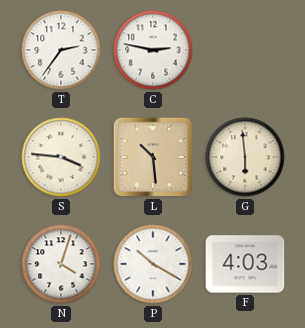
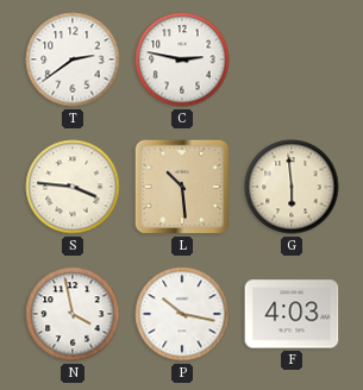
T: 2:36 -> 2:39 (73, 59)
N: 4:03 -> 3:58 (73, 314)
P: 10:20 -> 10:17 (182, 314)
